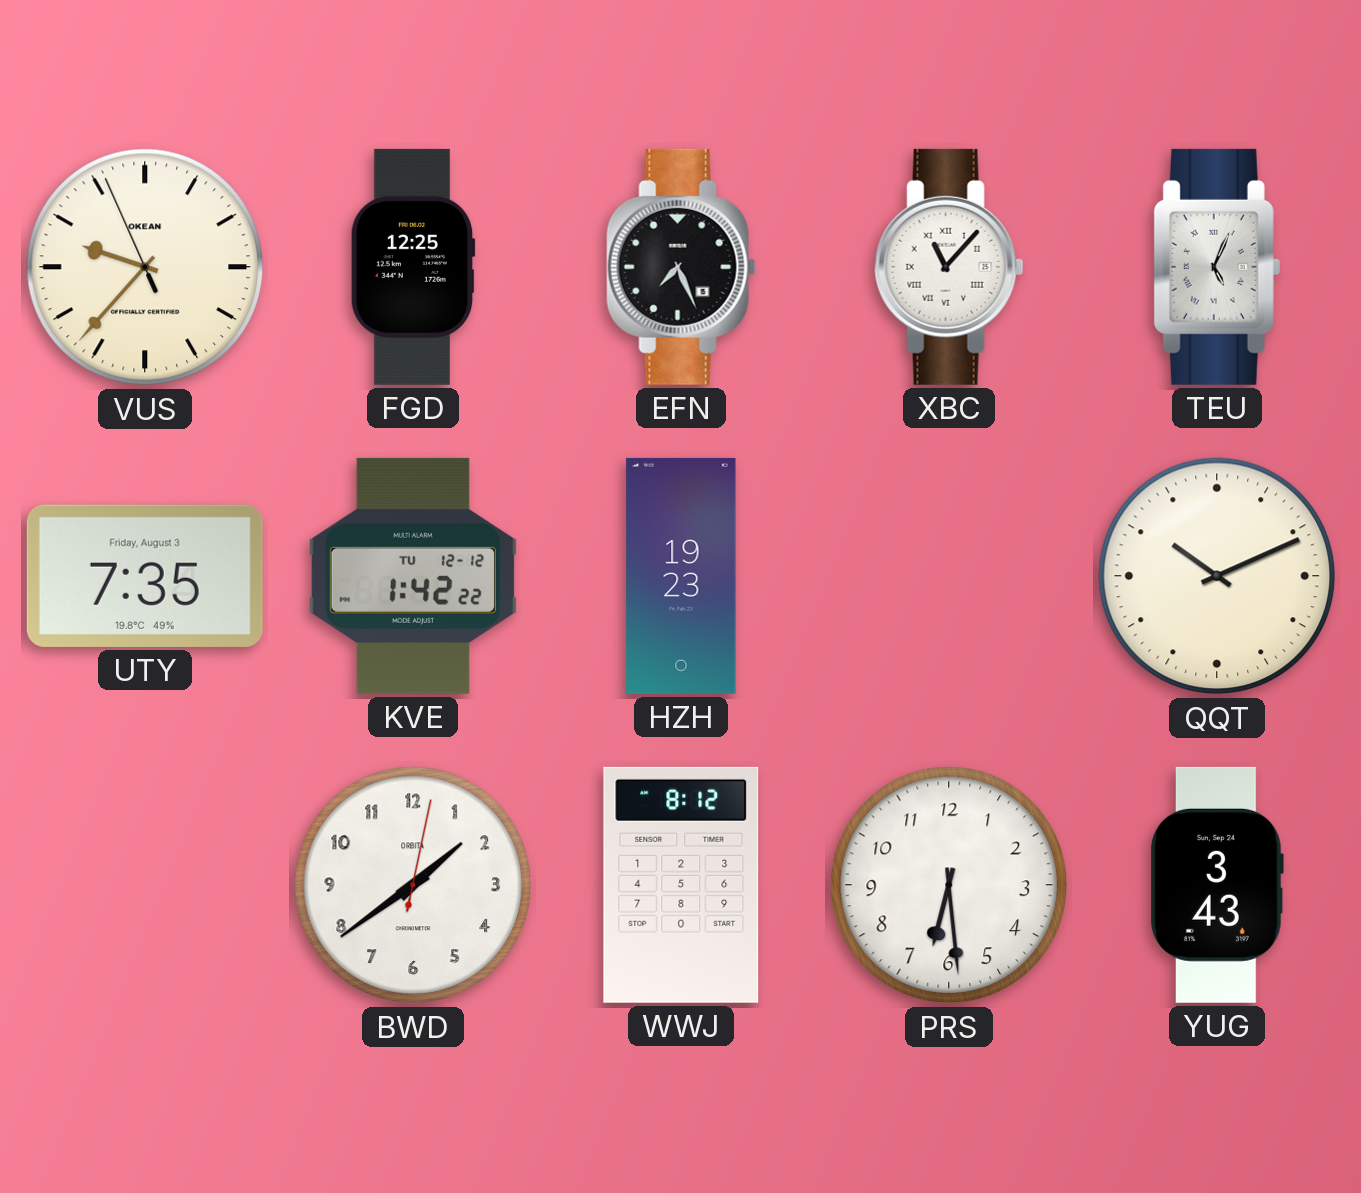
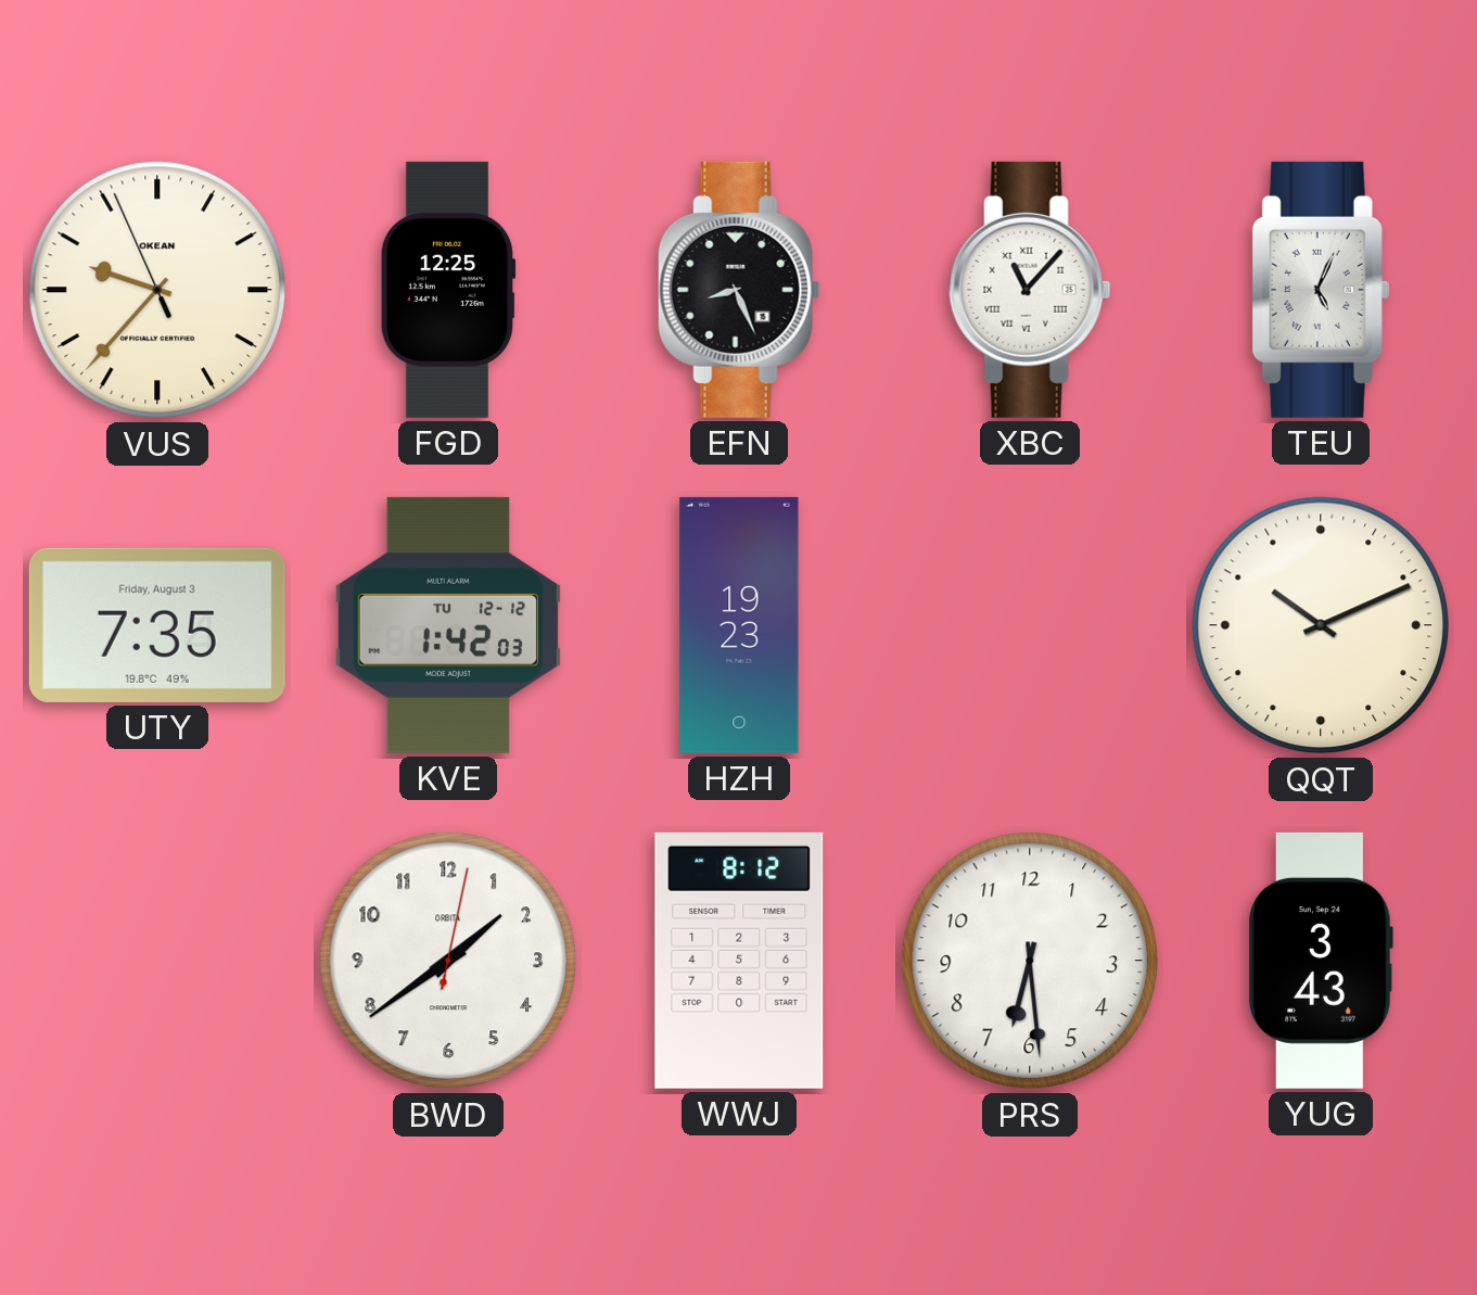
EFN: 7:26 -> 8:26 (739, 290)
KVE: 1:42:22 -> 1:42:03 (448, 625)
